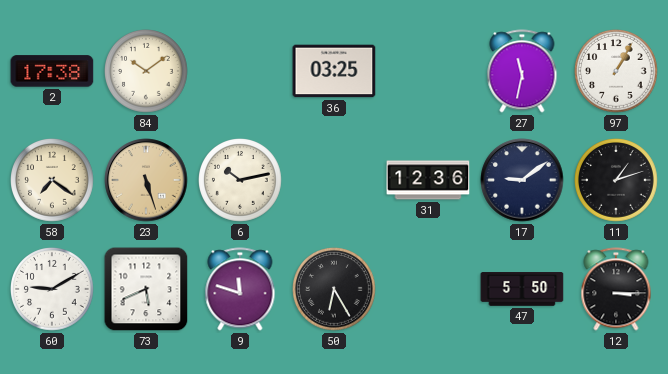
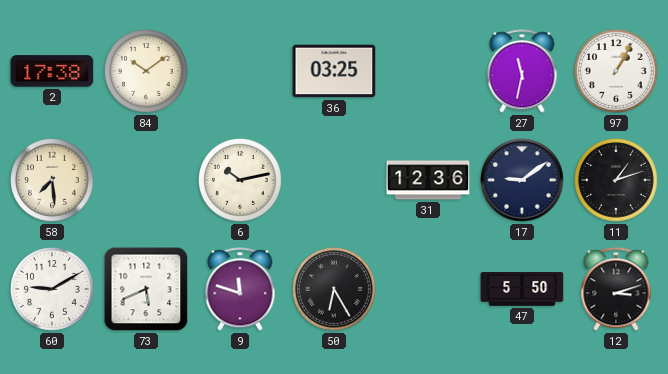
58: 7:21 -> 7:29 (53, 181)
23: 5:27 -> none (146, 180)
12: 3:15 -> 3:12 (616, 289)
